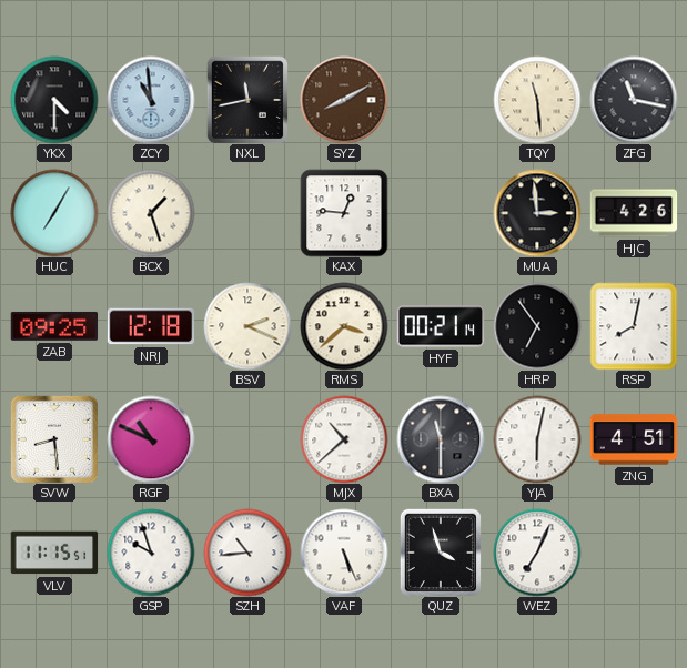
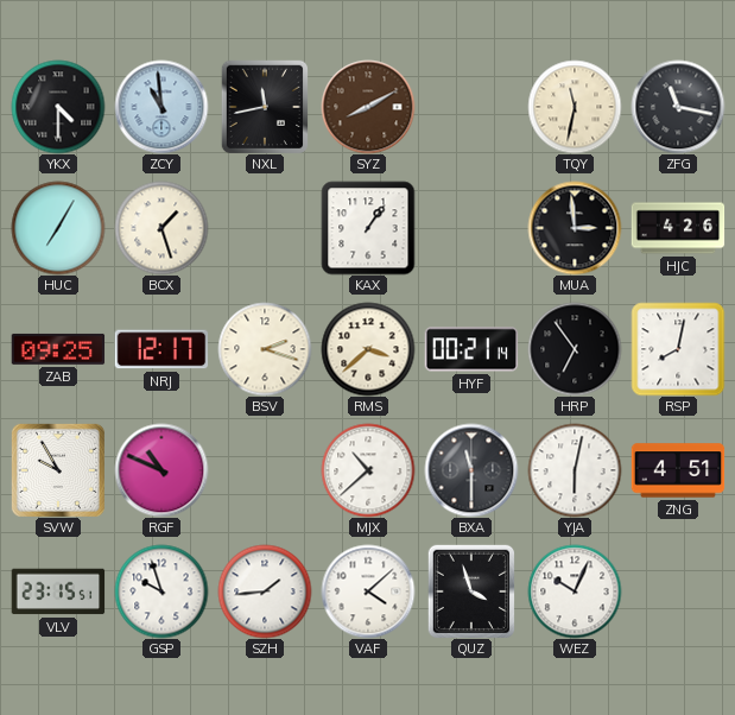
TQY: 11:29 -> 11:32 (575, 107)
KAX: 12:46 -> 1:06 (368, 228)
NRJ: 12:18 -> 12:17 (161, 349)
BSV: 2:19 -> 2:18 (265, 349)
SVW: 8:29 -> 9:55 (58, 470)
VLV: 11:15 -> 23:15 (58, 591)
SZH: 10:44 -> 1:44 (265, 591)
VAF: 5:26 -> 4:08 (368, 591)
WEZ: 7:04 -> 10:04 (575, 591)
